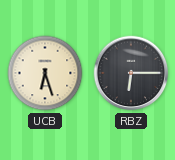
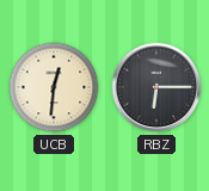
UCB: 6:27 -> 12:31 (54, 87)
